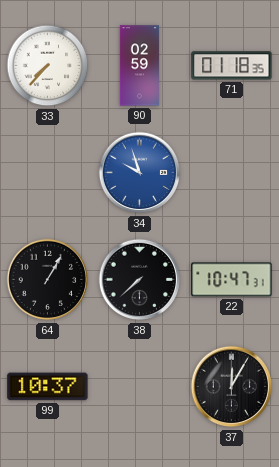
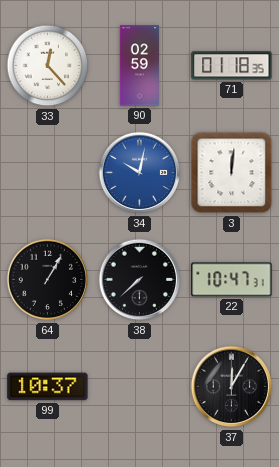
33: 7:37 -> 12:23 (48, 66)
34: 9:57 -> 10:02 (140, 173)
3: none -> 12:01 (232, 173)
